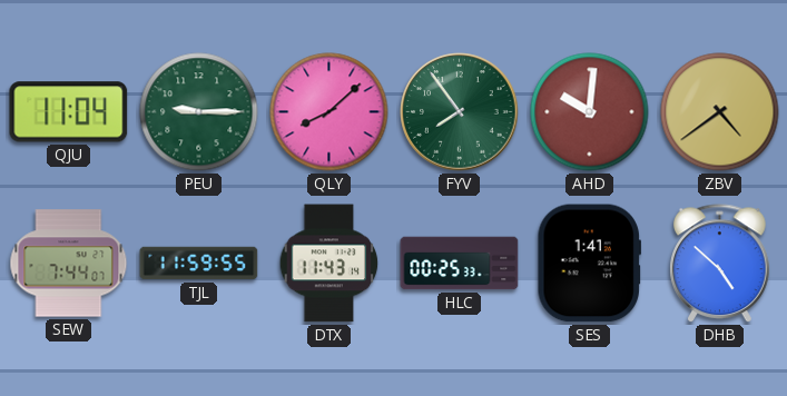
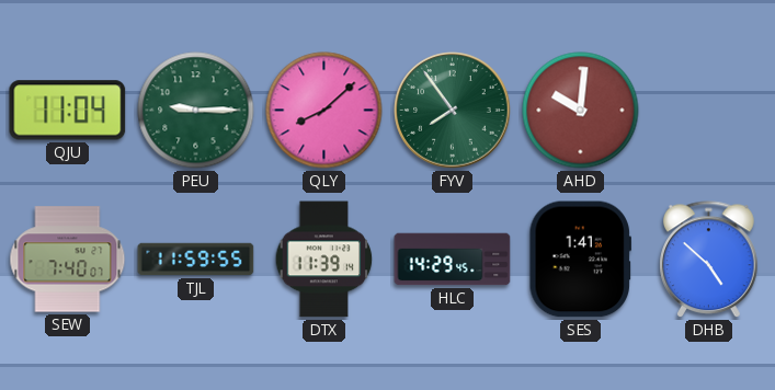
ZBV: 4:39 -> none (720, 112)
SEW: 7:44 -> 7:40 (68, 260)
DTX: 11:43 -> 11:39 (324, 260)
HLC: 00:25 -> 14:29 (453, 260)
